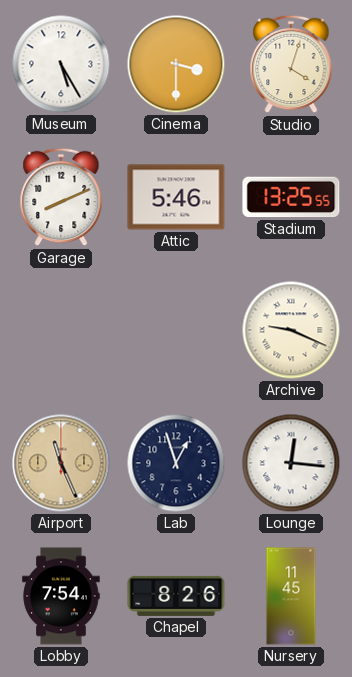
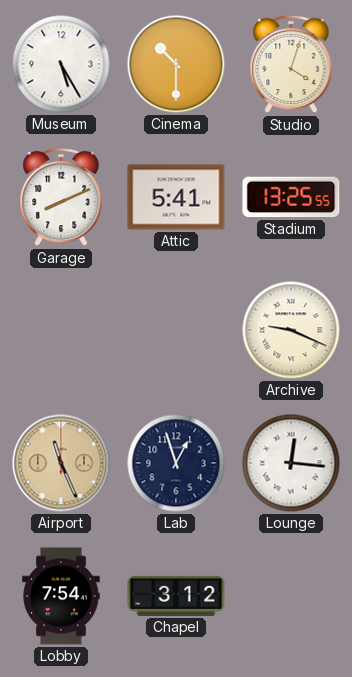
Cinema: 3:30 -> 10:30 (176, 64)
Attic: 5:46 -> 5:41 (176, 197)
Chapel: 8:26 -> 3:12 (176, 596)
Nursery: 11:45 -> none (291, 596)
